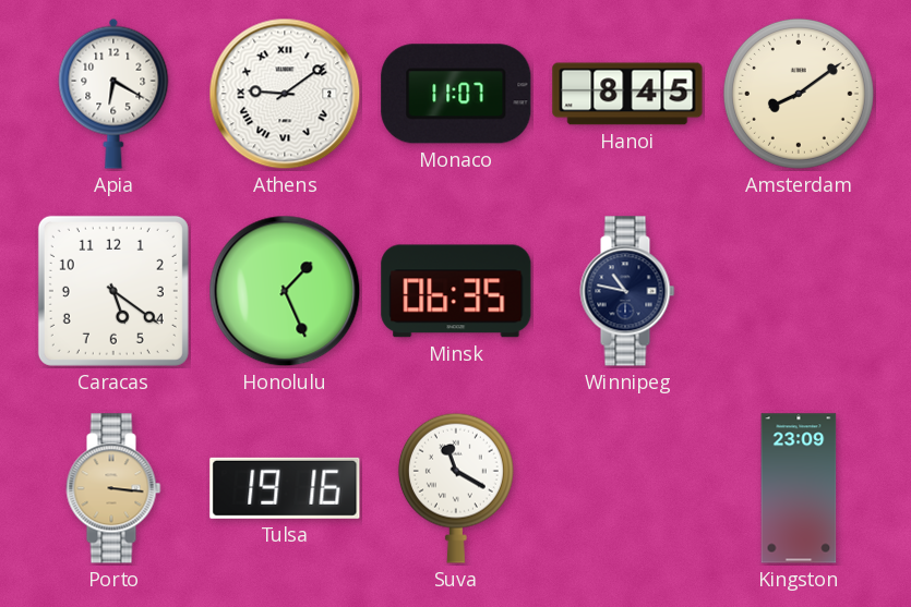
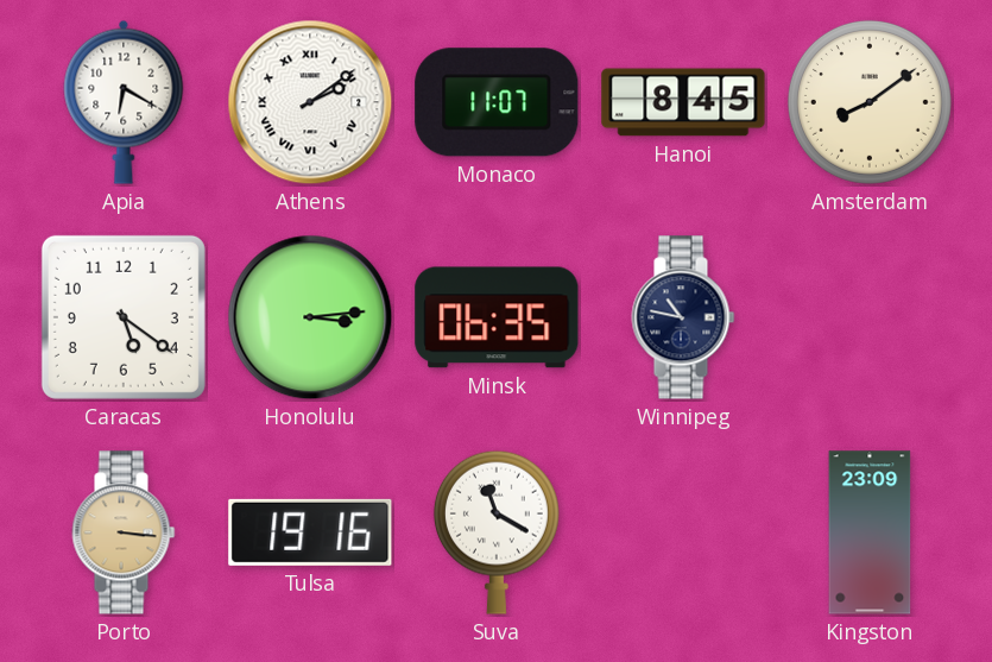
Athens: 9:09 -> 2:09 (310, 102)
Honolulu: 1:26 -> 3:14 (310, 317)
